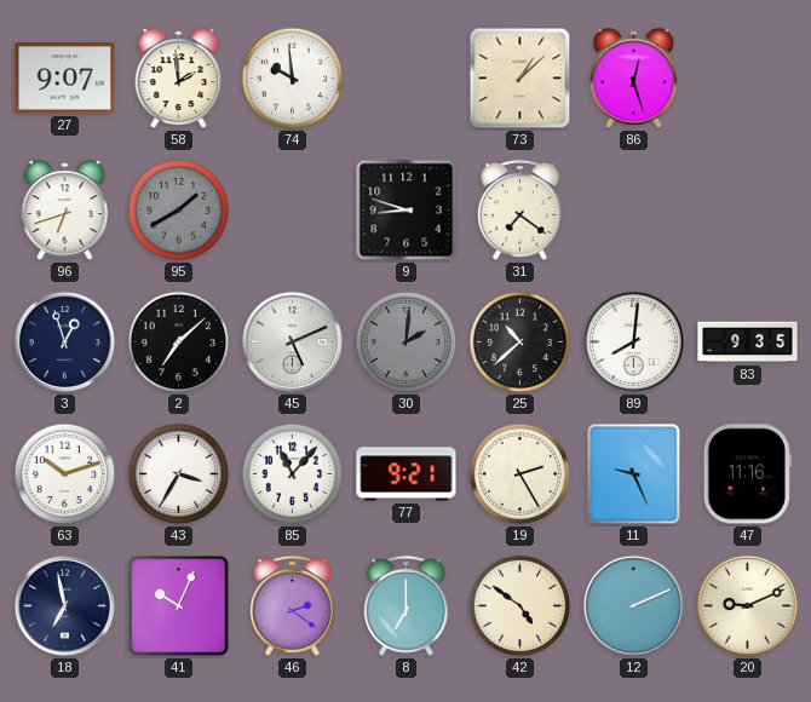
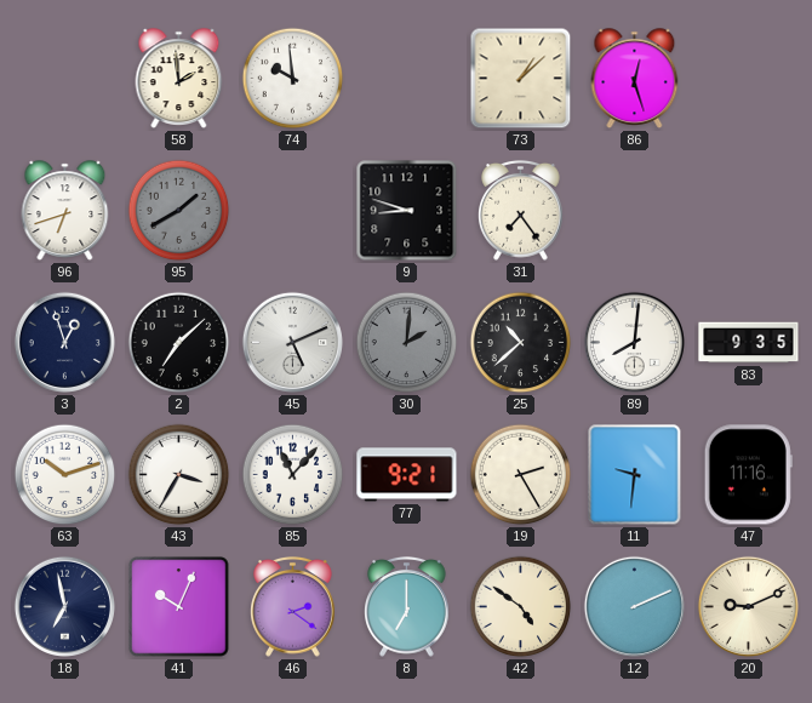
27: 9:07 -> none (65, 79)
31: 7:21 -> 7:24 (521, 210)
11: 9:26 -> 9:31 (635, 475)
